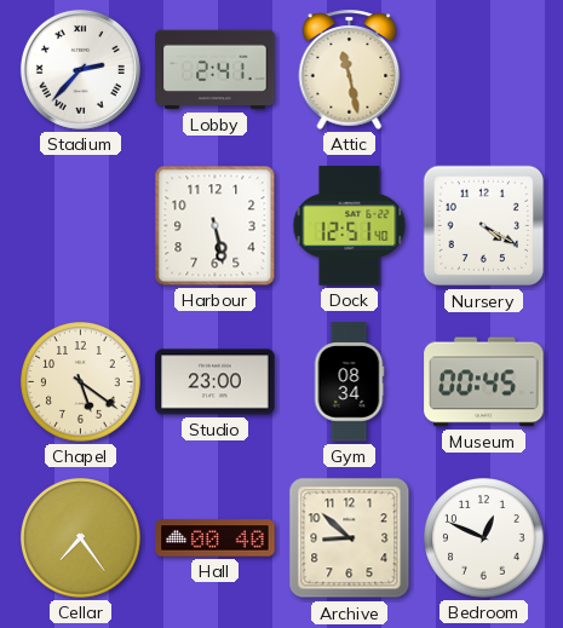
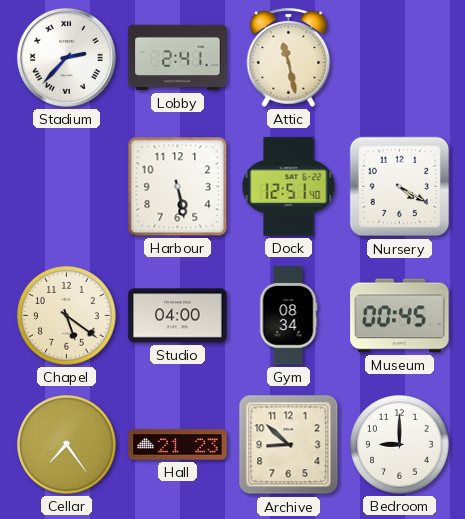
Studio: 23:00 -> 04:00 (178, 316)
Hall: 00:40 -> 21:23 (178, 445)
Bedroom: 12:49 -> 9:00 (400, 445)
